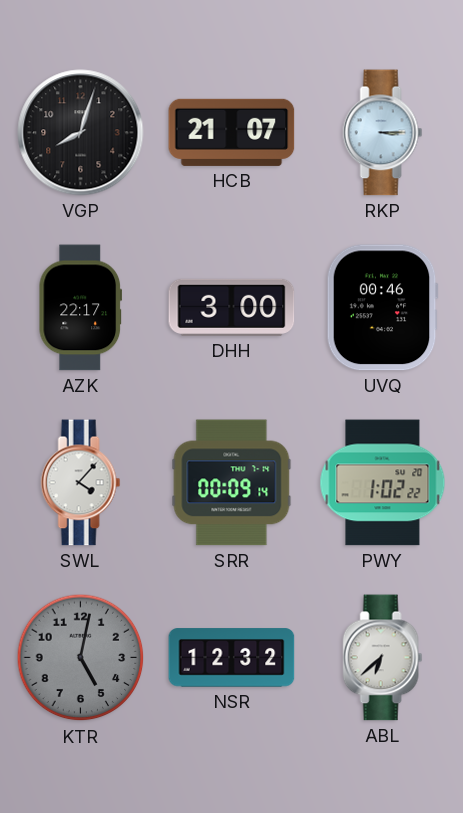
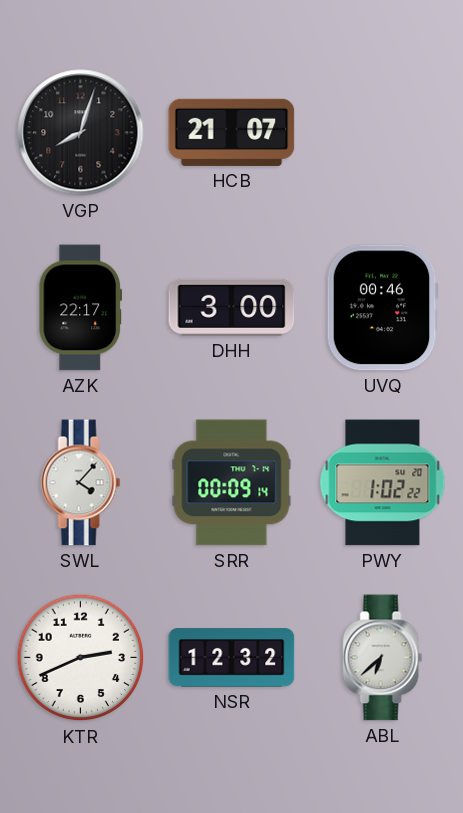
RKP: 3:15 -> none (383, 133)
KTR: 5:02 -> 2:41 (81, 658)
KTR dial: grey -> white (81, 658)
